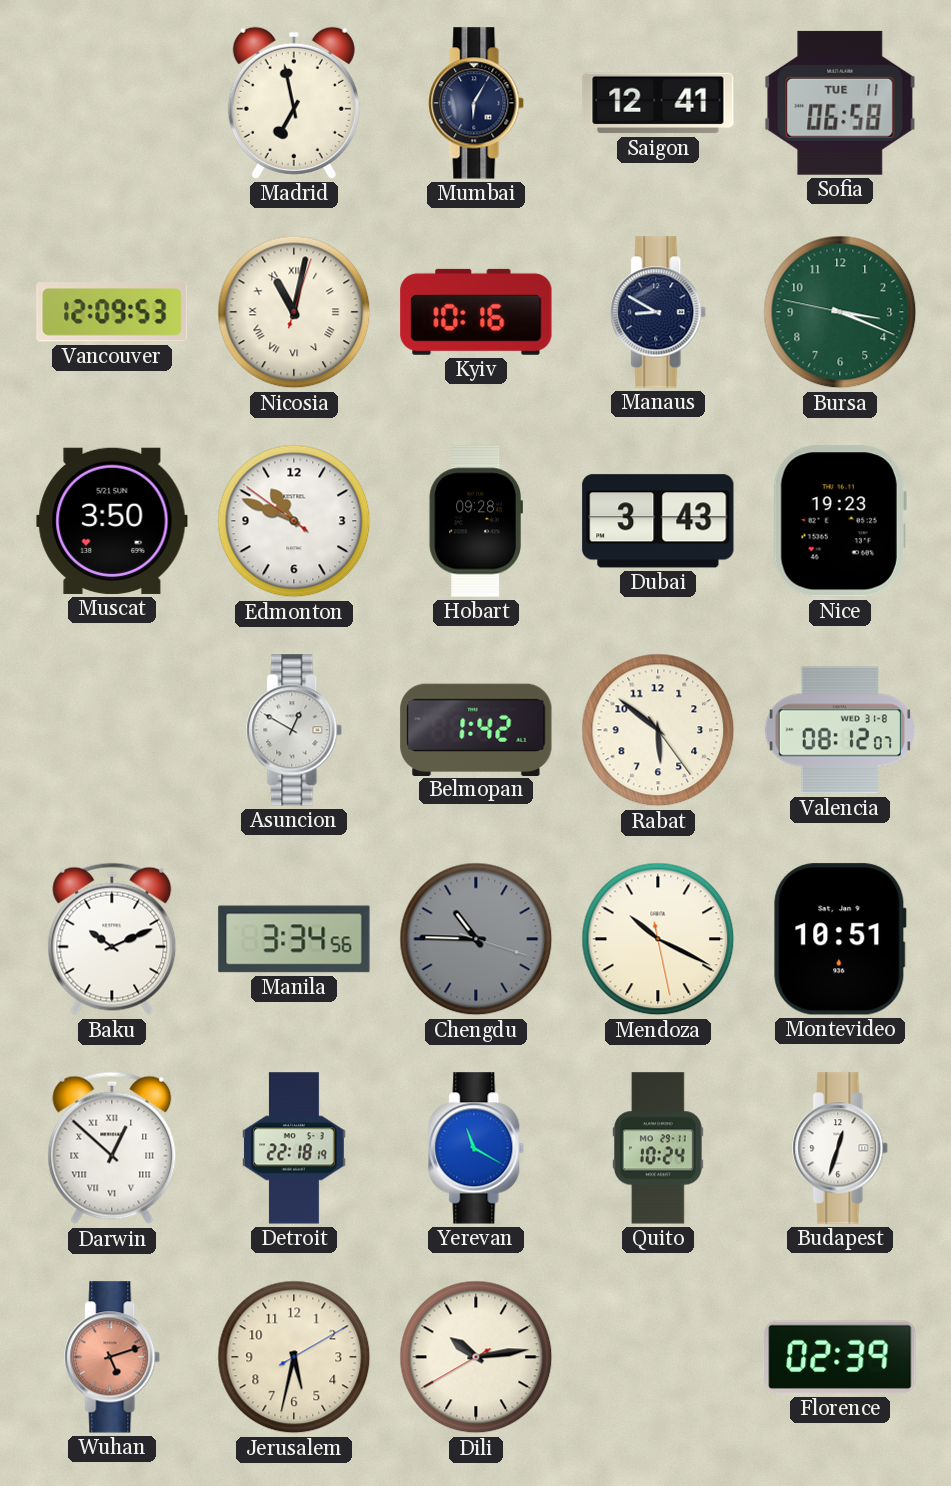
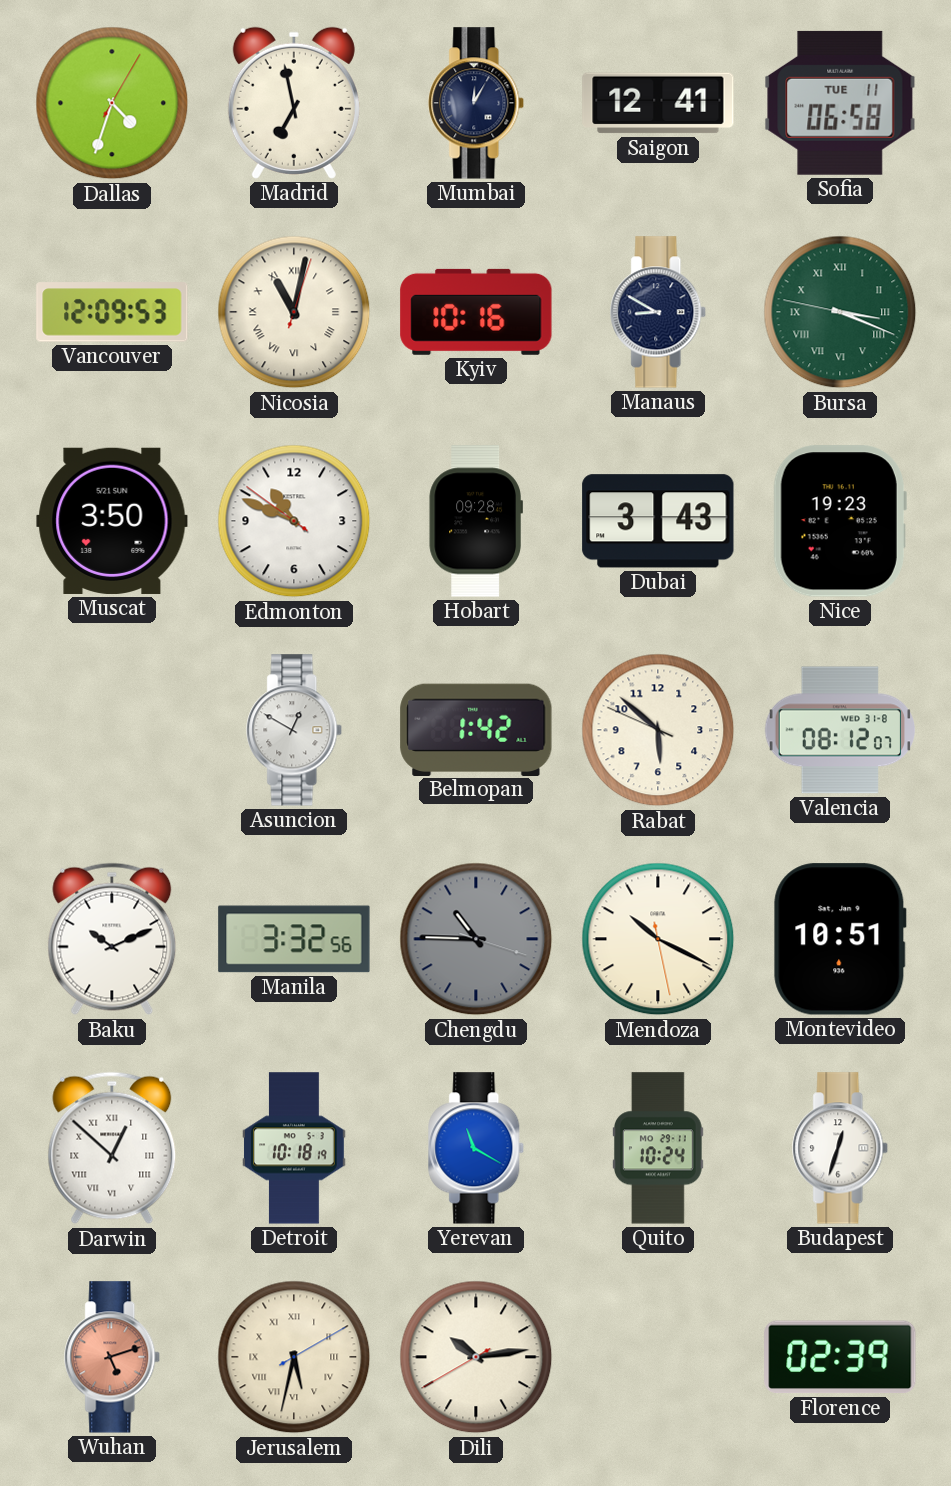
Dallas: none -> 4:33 (112, 103)
Mumbai: 6:05 -> 12:05 (477, 103)
Bursa numerals: Arabic -> Roman (840, 312)
Rabat: 5:51:24 -> 5:51:49 (658, 730)
Manila: 3:34 -> 3:32 (294, 939)
Detroit: 22:18 -> 10:18 (294, 1148)
Jerusalem numerals: Arabic -> Roman (294, 1357)
